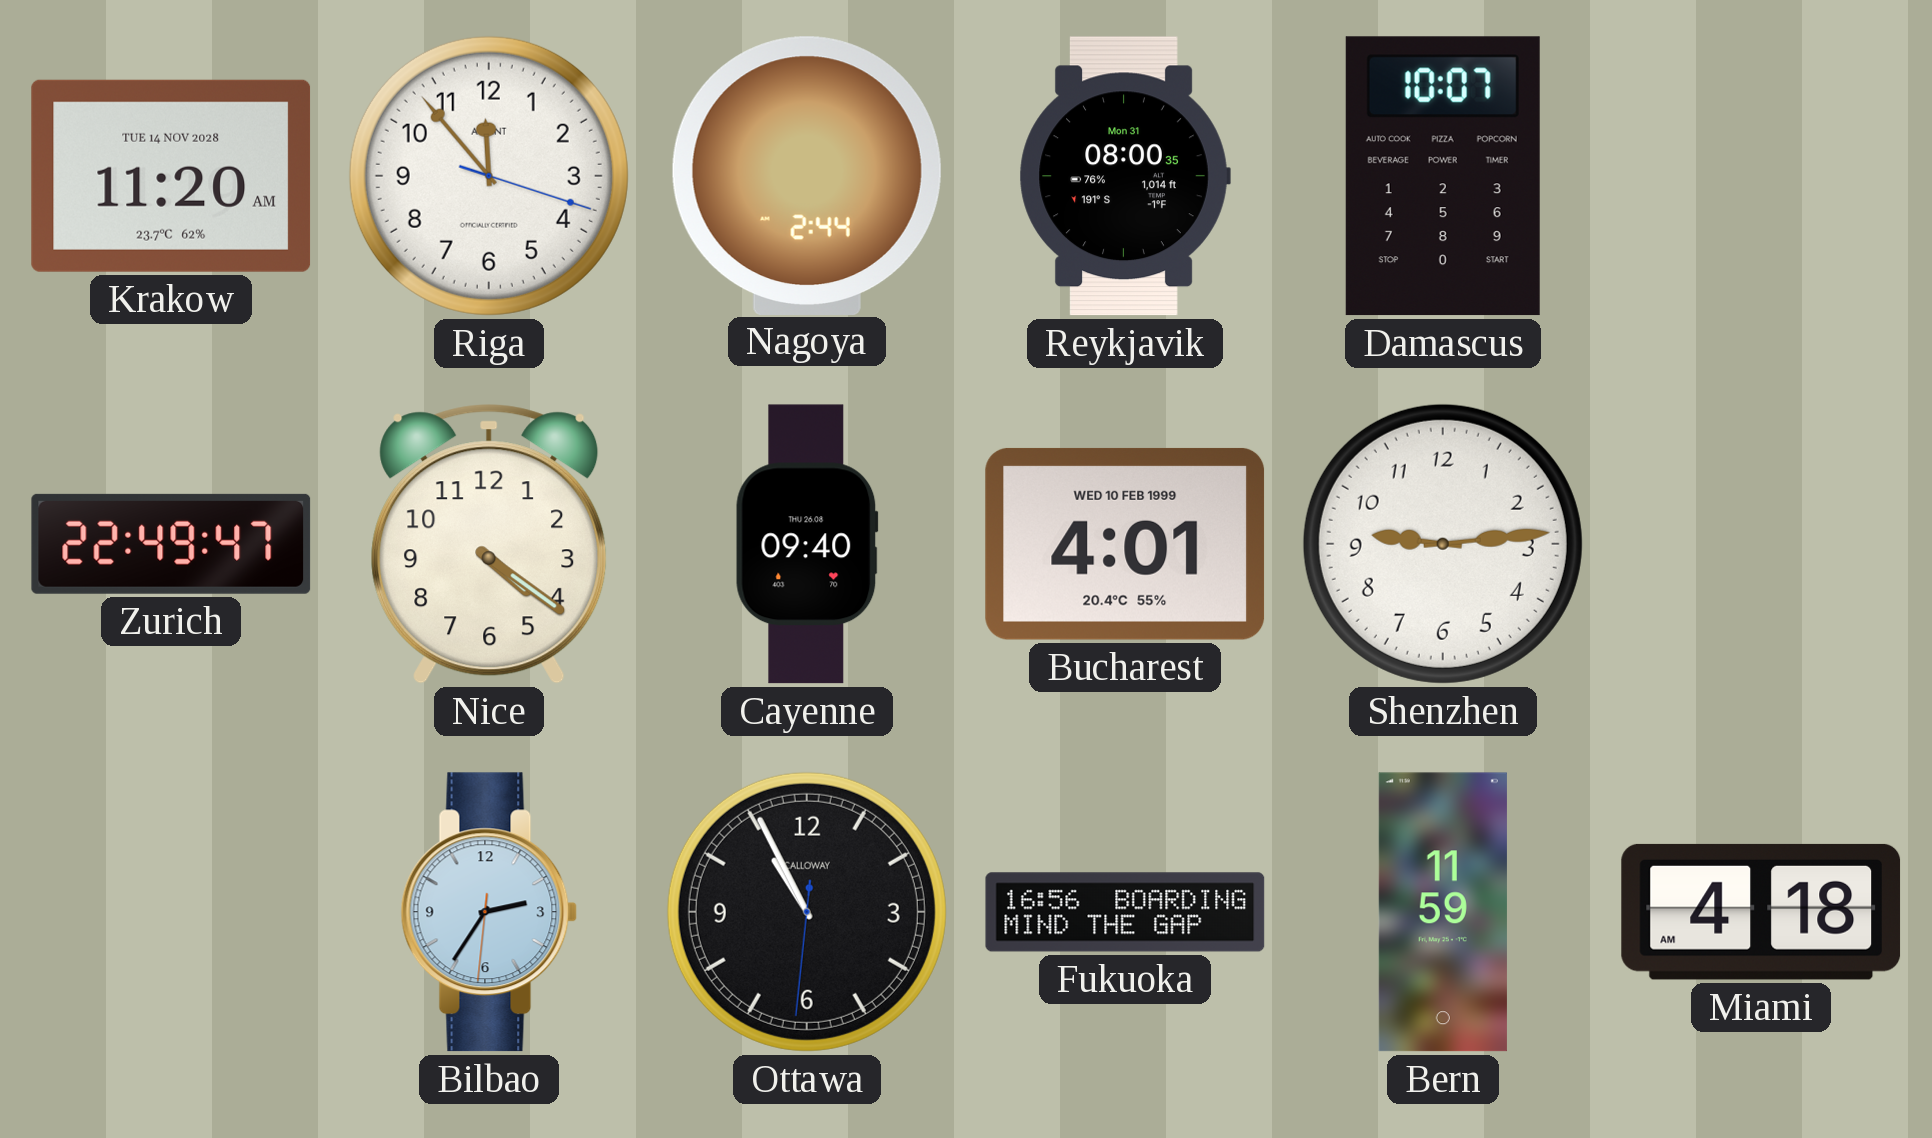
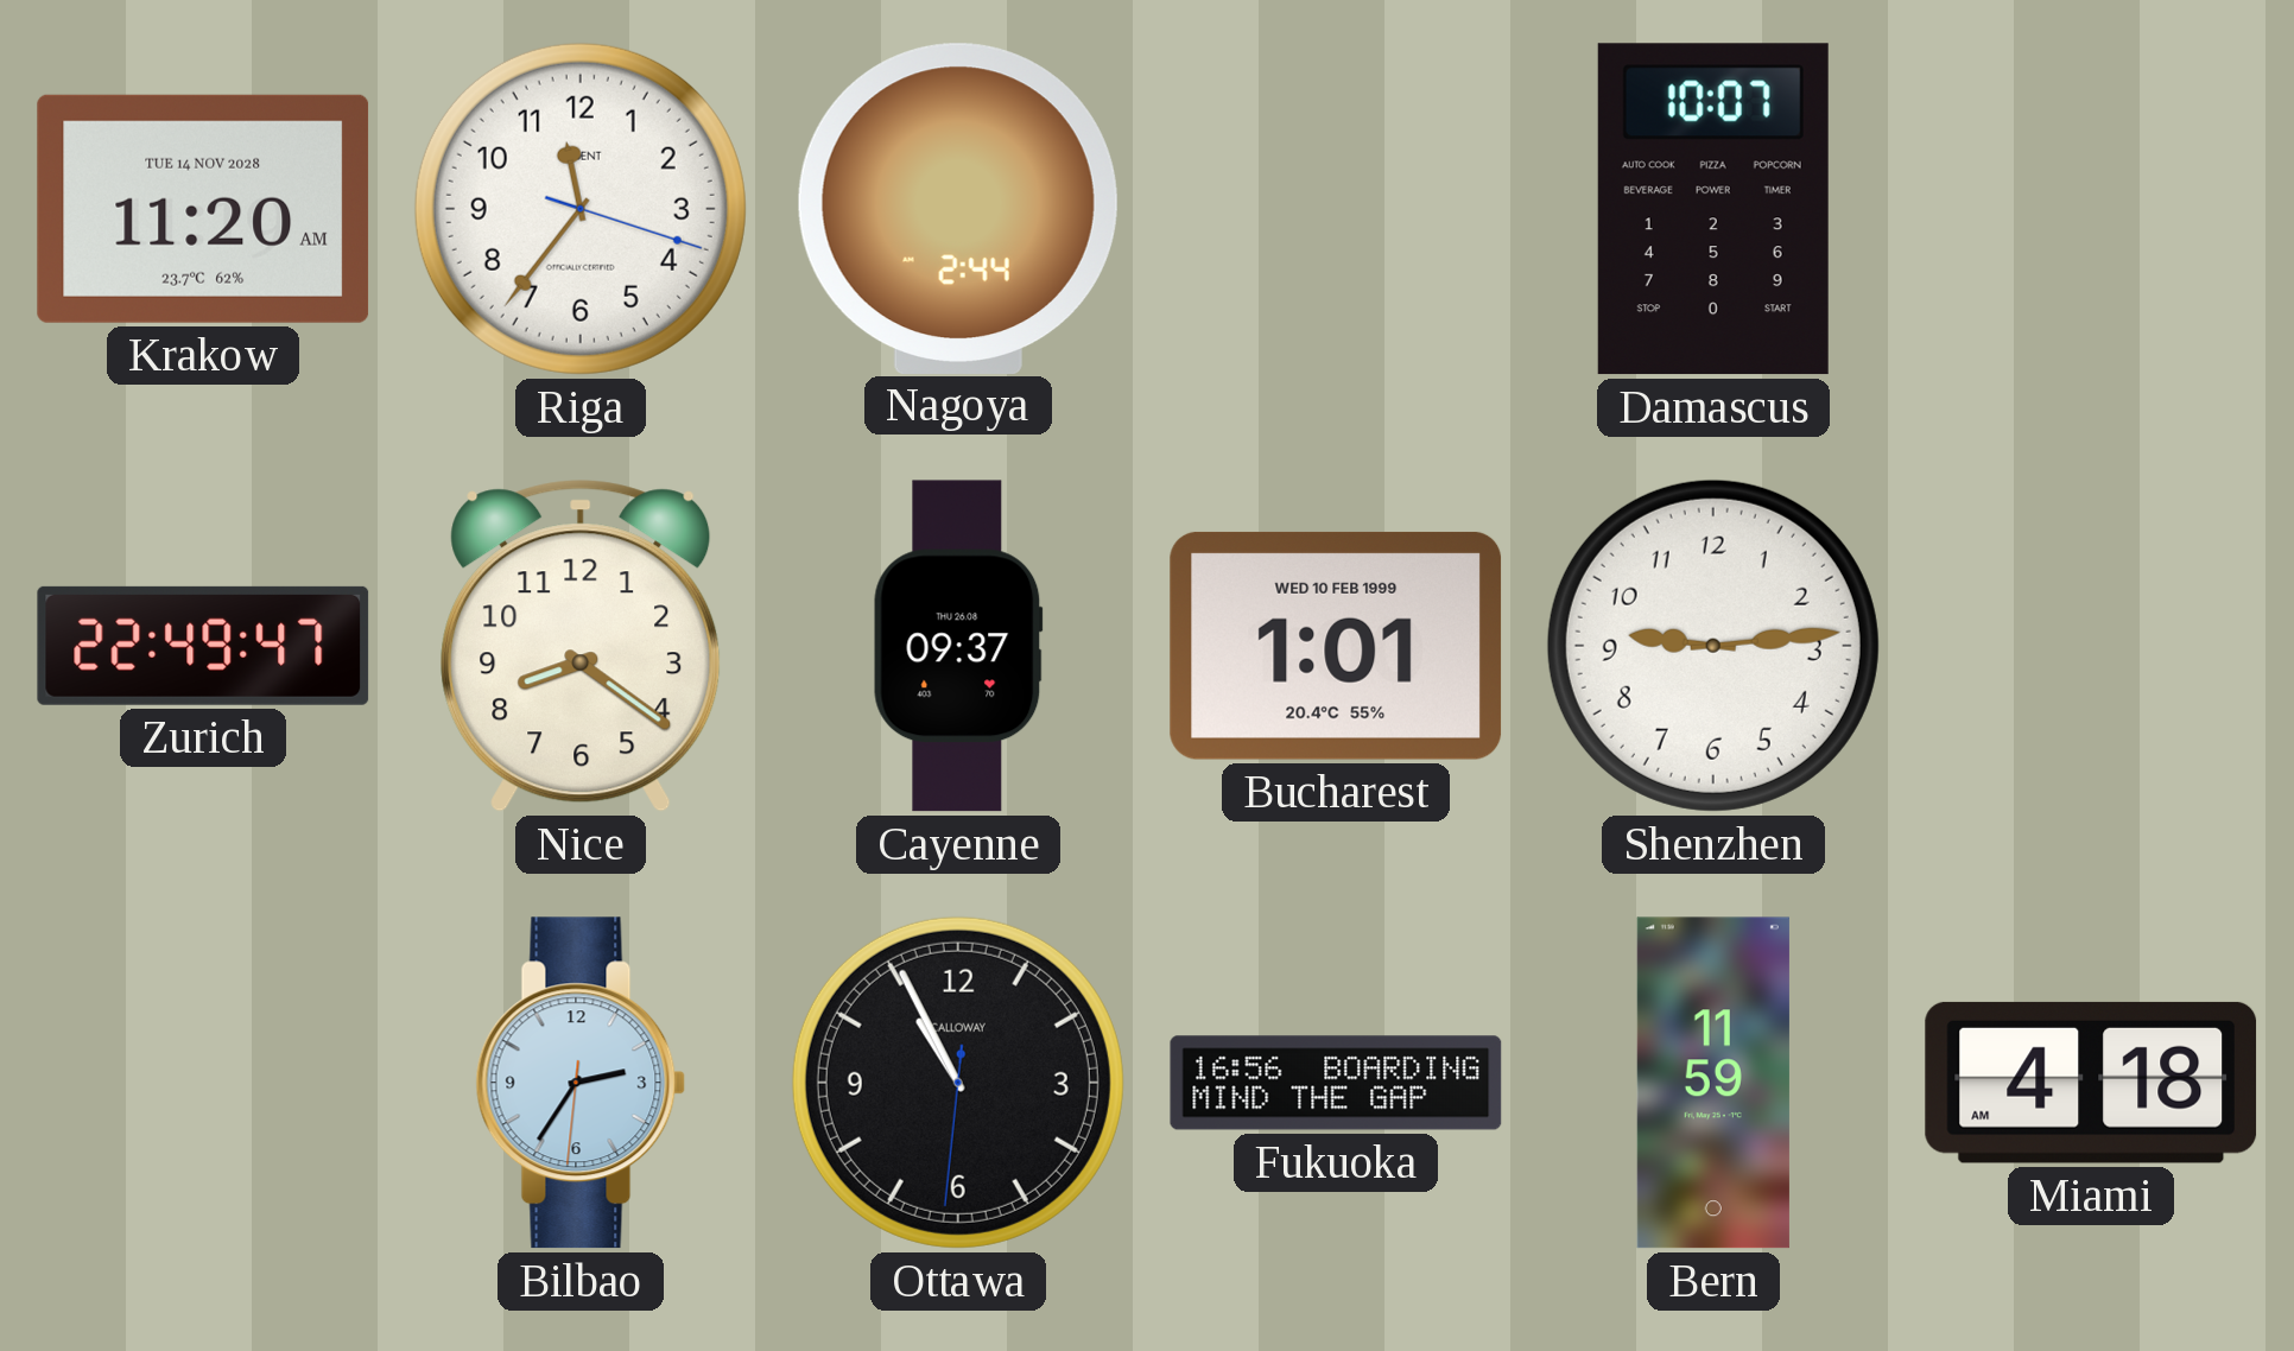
Riga: 11:53 -> 11:36 (581, 209)
Reykjavik: 08:00 -> none (1125, 176)
Nice: 4:21 -> 8:21 (581, 646)
Cayenne: 09:40 -> 09:37 (958, 646)
Bucharest: 4:01 -> 1:01 (1336, 646)
